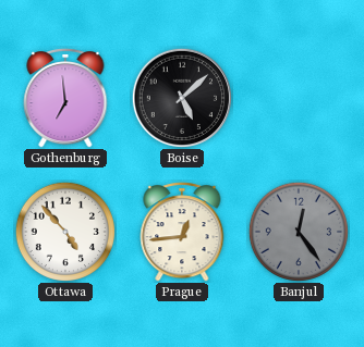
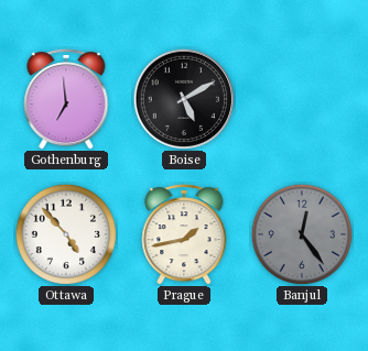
Boise: 5:08 -> 5:10 (183, 98)
Prague: 12:44 -> 1:43 (184, 234)
